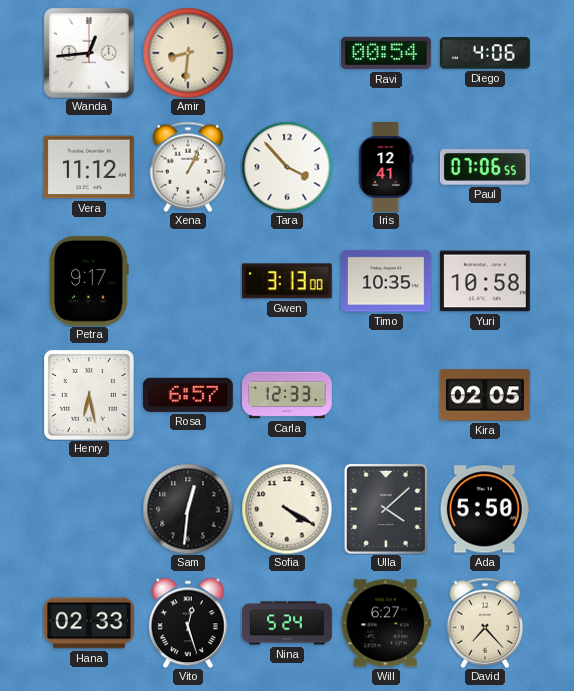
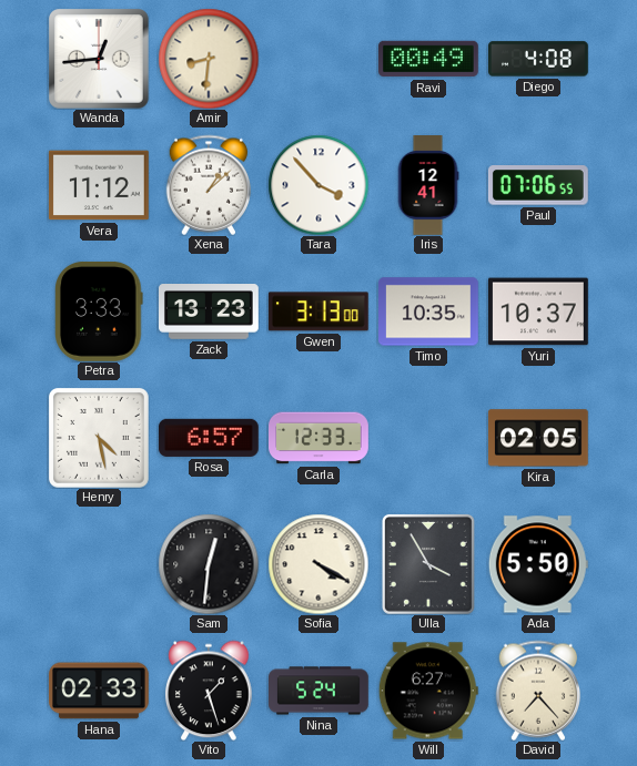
Ravi: 00:54 -> 00:49 (429, 59)
Diego: 4:06 -> 4:08 (539, 59)
Xena: 1:04 -> 1:08 (209, 185)
Petra: 9:17 -> 3:33 (99, 311)
Zack: none -> 13:23 (210, 313)
Yuri: 10:58 -> 10:37 (538, 311)
Henry: 6:28 -> 4:28 (99, 438)
Ulla: 4:08 -> 3:55 (428, 564)
Vito: 12:27 -> 1:27 (210, 691)
